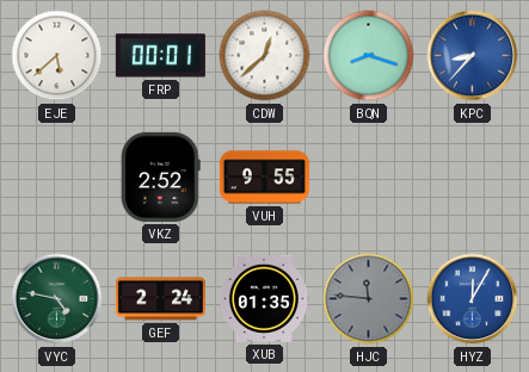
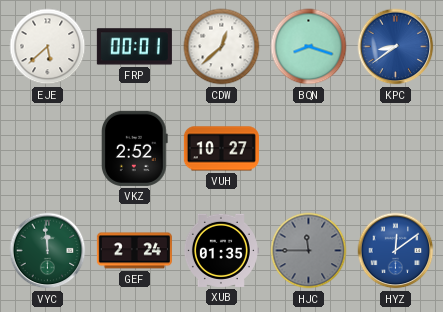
KPC: 8:37 -> 8:39 (396, 47)
VUH: 9:55 -> 10:27 (221, 149)
VYC: 4:47 -> 11:59 (48, 251)
HJC: 11:46 -> 11:45 (309, 251)
HYZ: 12:05 -> 12:09 (396, 251)
